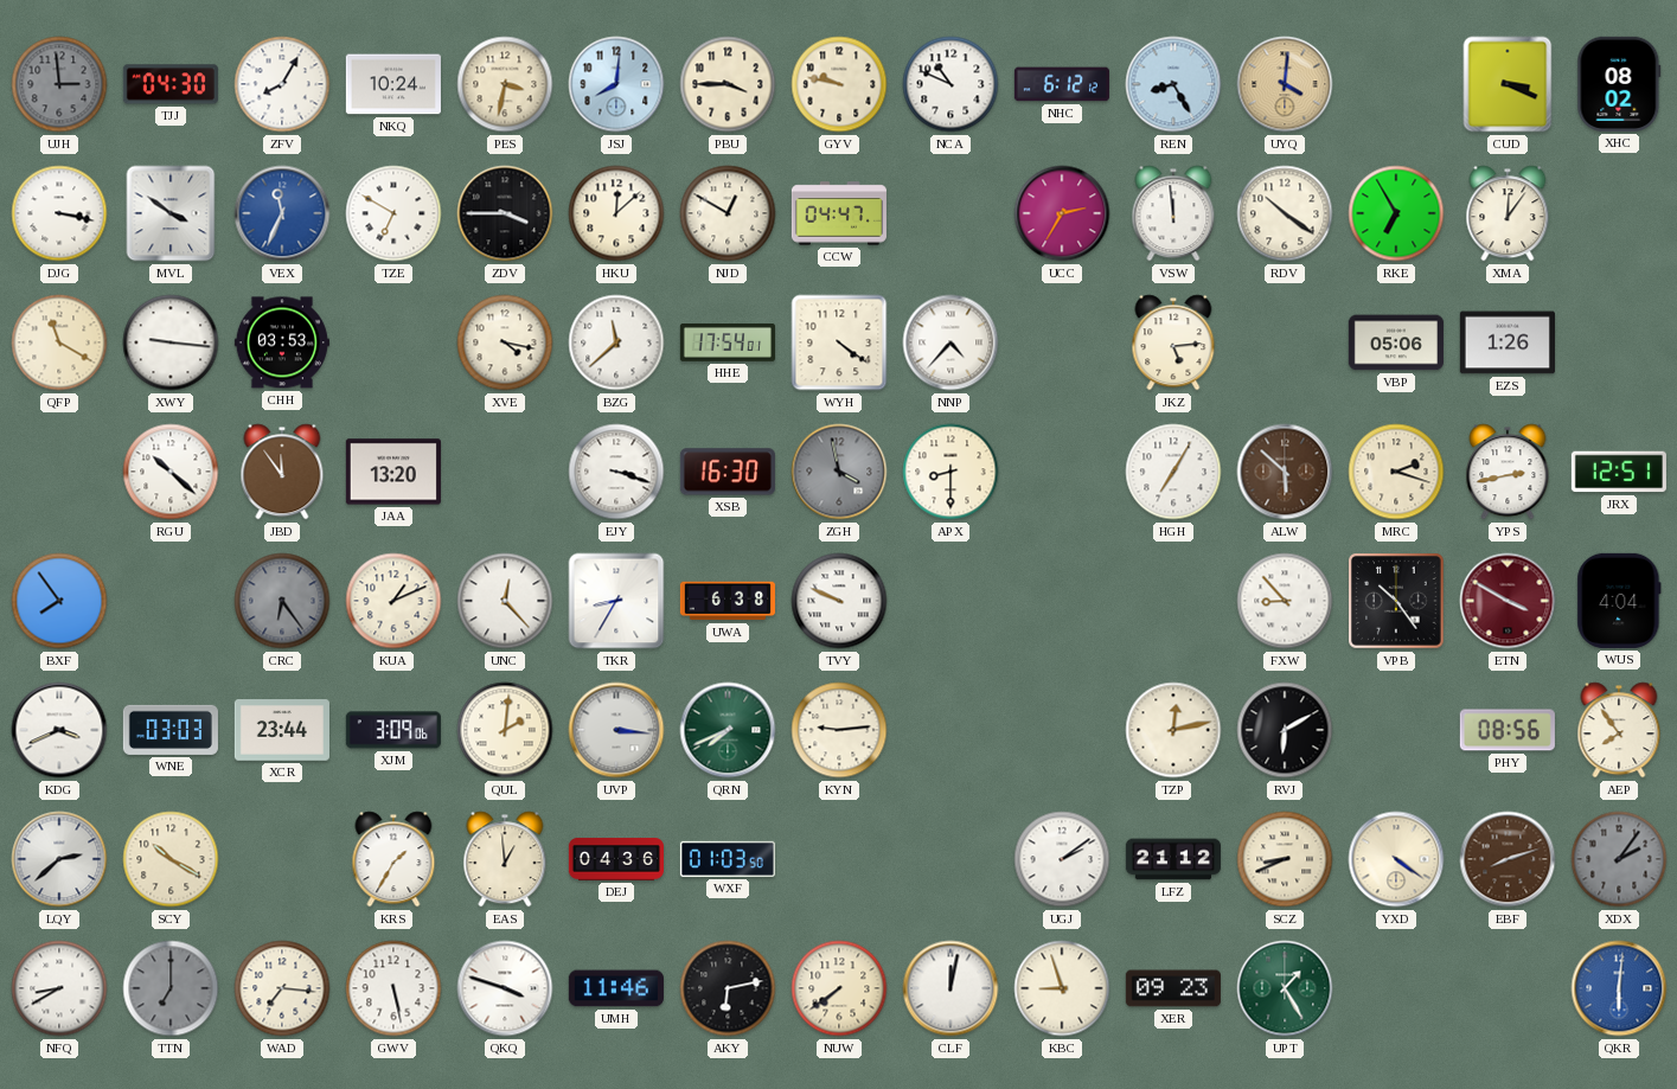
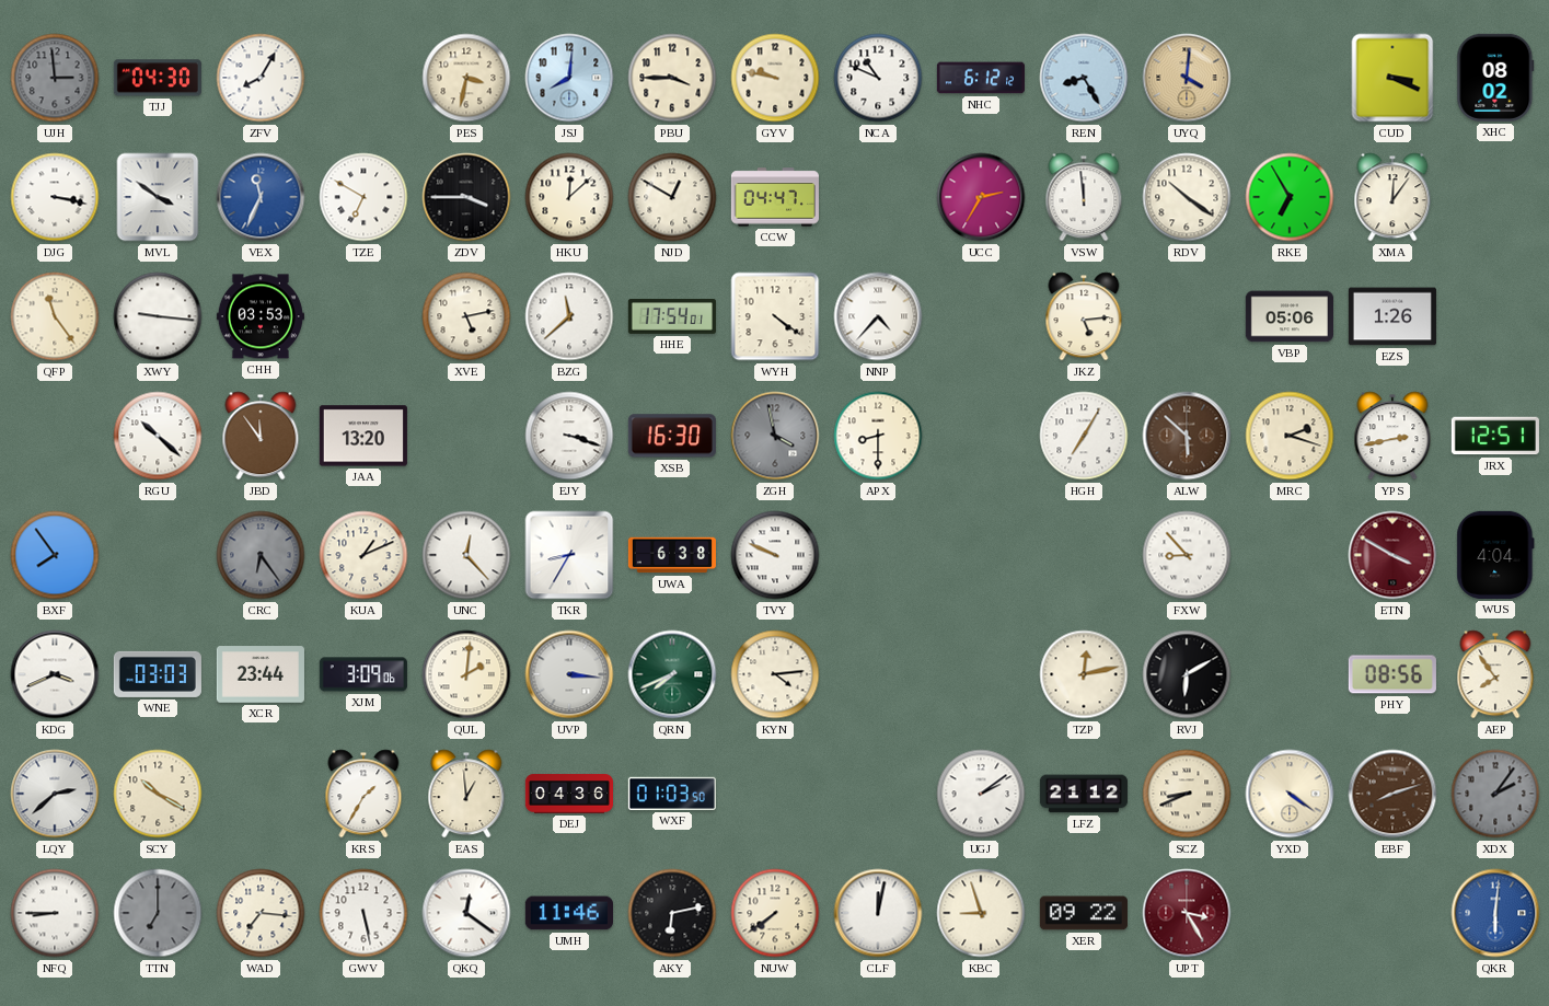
NKQ: 10:24 -> none (393, 84)
QFP: 11:20 -> 11:24 (55, 316)
XVE: 4:17 -> 5:13 (466, 316)
VPB: 10:24 -> none (1396, 601)
KYN: 9:14 -> 4:14 (775, 674)
NFQ: 8:40 -> 8:45 (55, 913)
QKQ: 3:48 -> 12:21 (466, 913)
XER: 09:23 -> 09:22 (1084, 913)
UPT: 1:25 -> 3:25 (1187, 913)
UPT dial: green -> burgundy (1187, 913)
